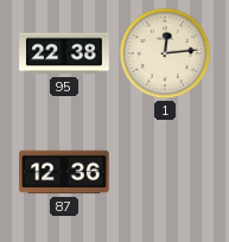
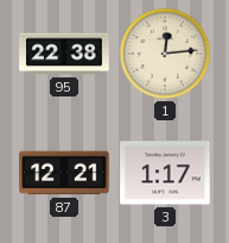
87: 12:36 -> 12:21 (64, 173)
3: none -> 1:17 (165, 173)
